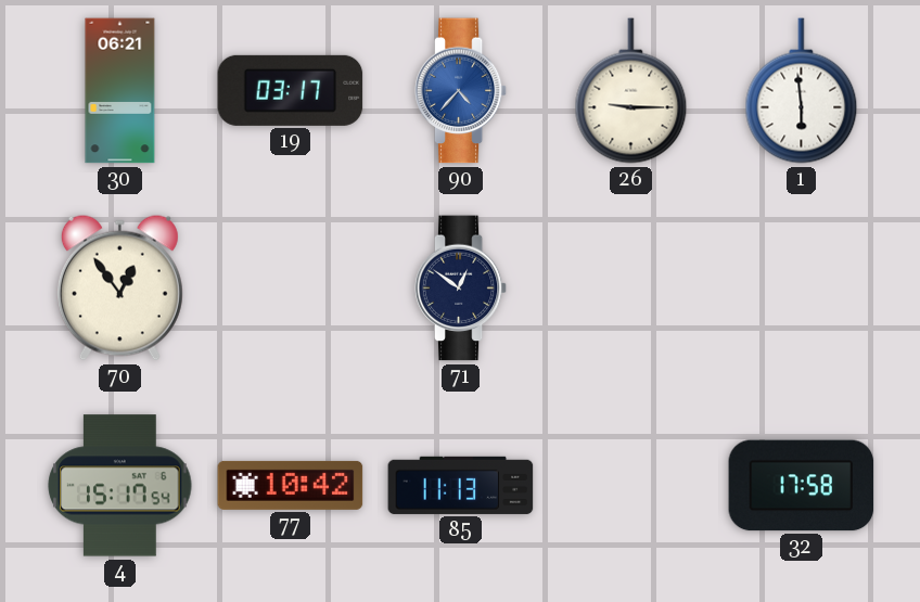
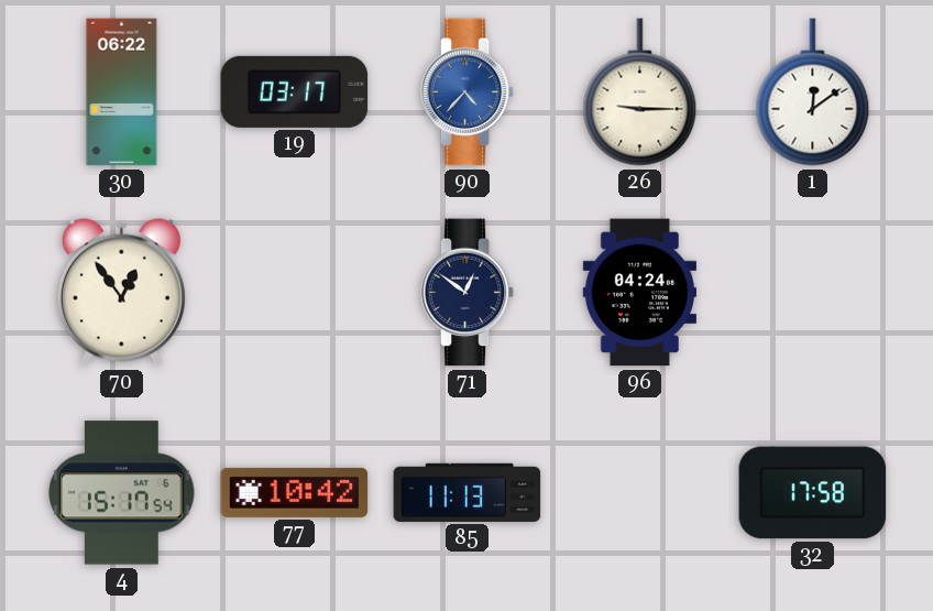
30: 06:21 -> 06:22 (122, 92)
1: 5:59 -> 12:09 (813, 92)
96: none -> 04:24 (639, 293)
